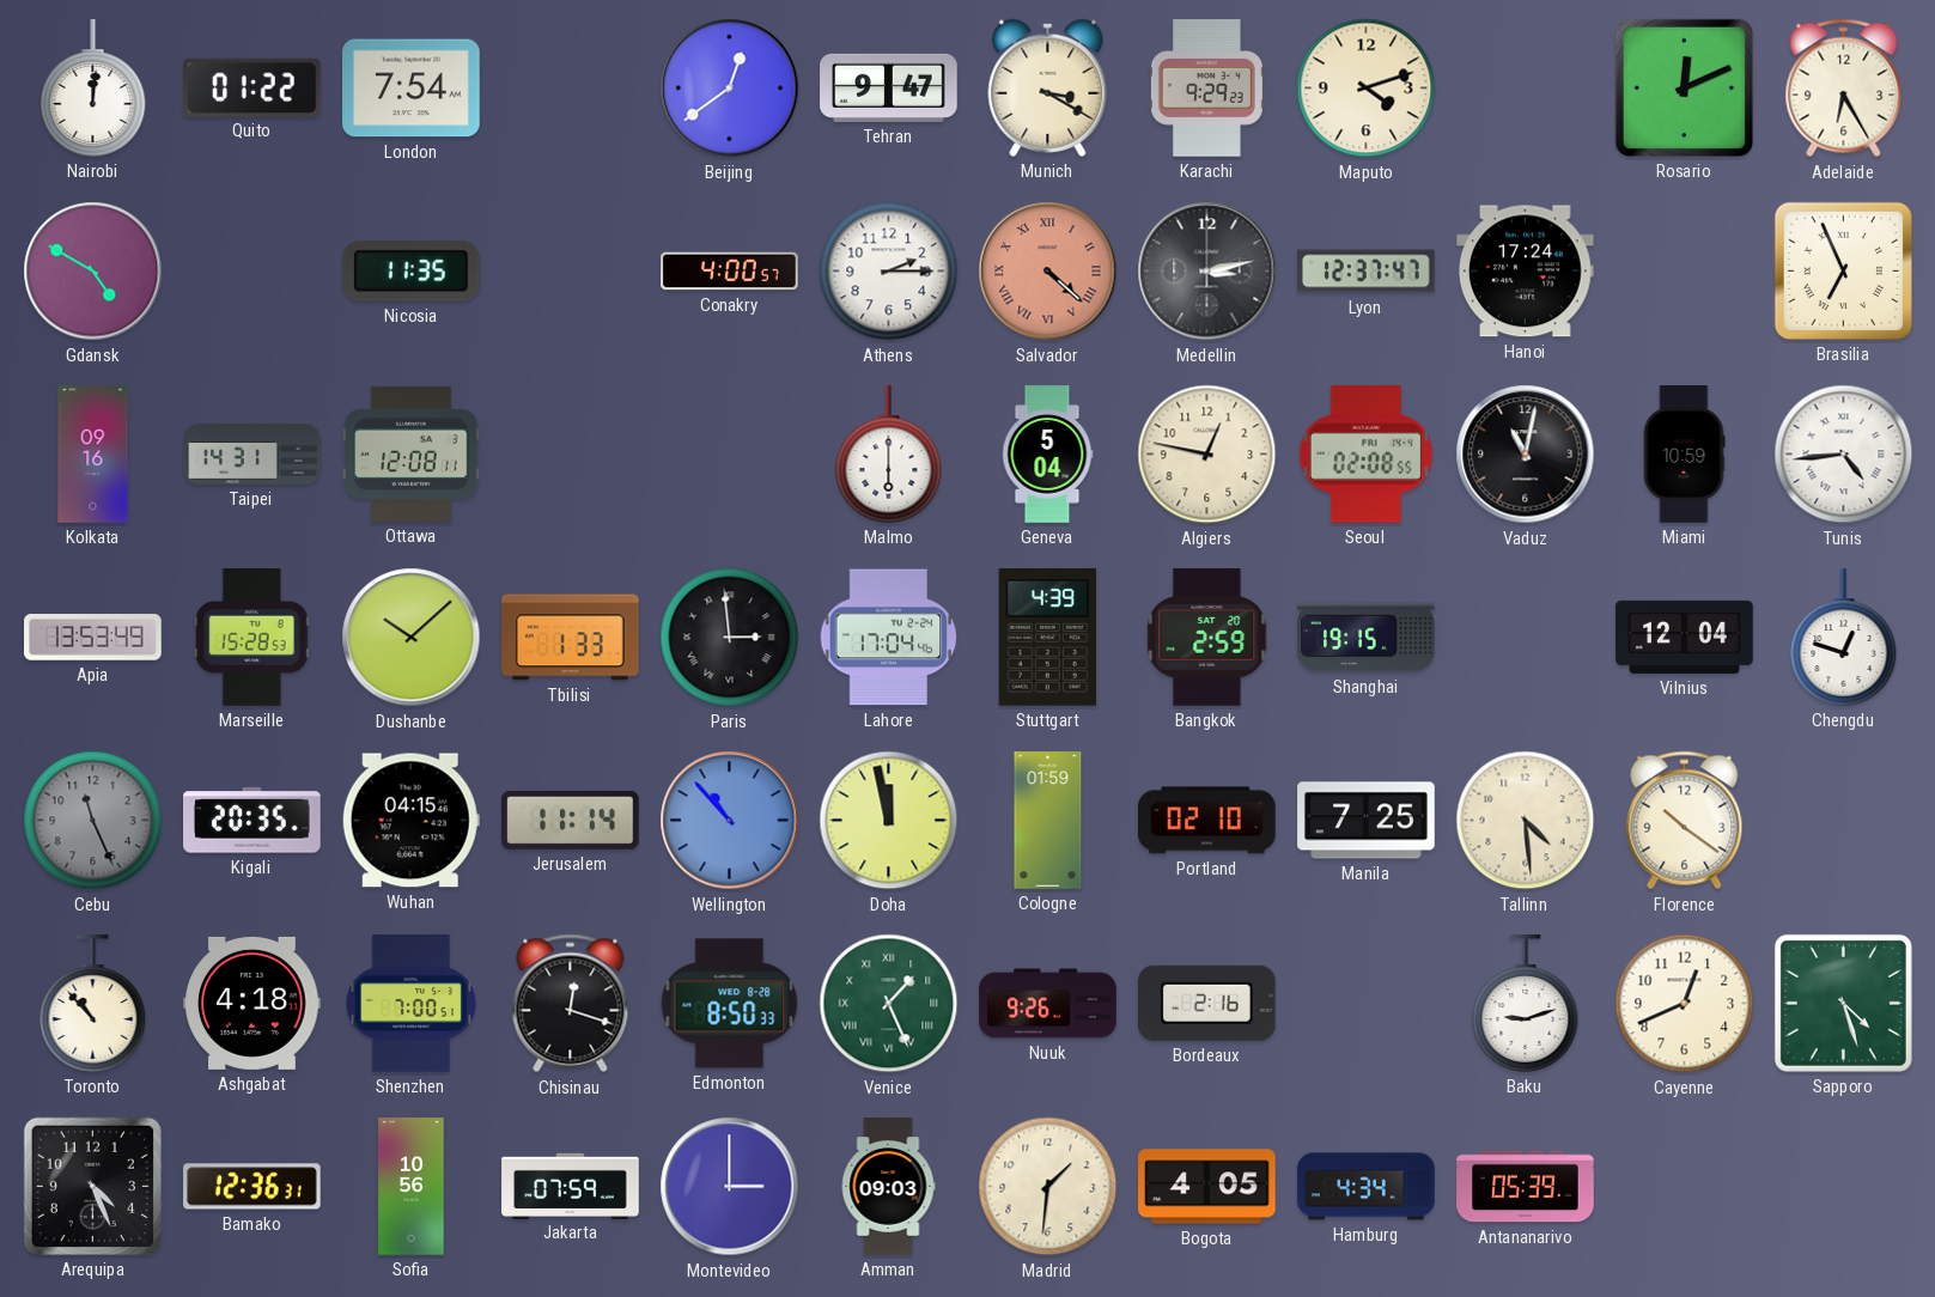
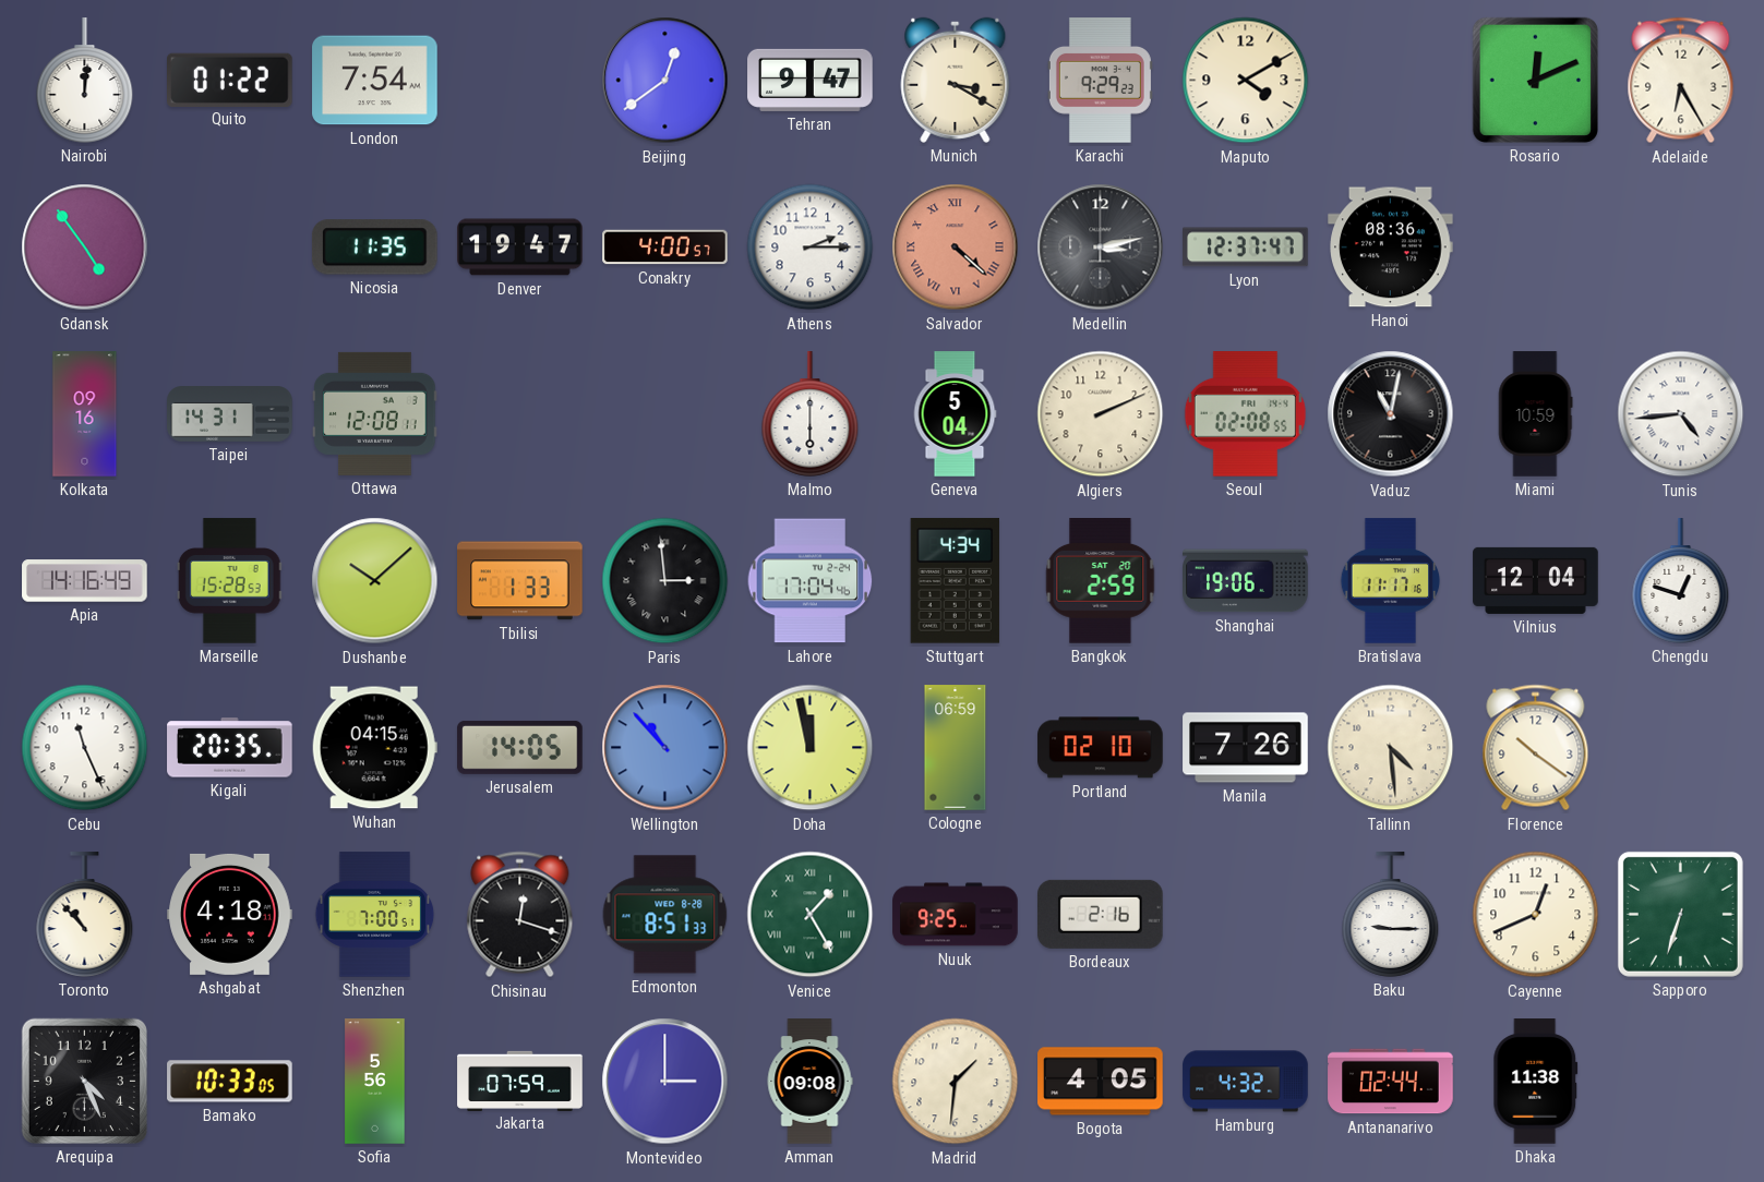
Maputo: 4:12 -> 4:10 (1246, 81)
Gdansk: 4:50 -> 4:54 (85, 248)
Denver: none -> 19:47 (520, 248)
Hanoi: 17:24 -> 08:36 (1391, 248)
Brasilia: 6:56 -> none (1843, 270)
Algiers: 12:47 -> 2:11 (1101, 414)
Apia: 13:53 -> 14:16 (85, 581)
Stuttgart: 4:39 -> 4:34 (955, 581)
Shanghai: 19:15 -> 19:06 (1246, 581)
Bratislava: none -> 11:17 (1391, 581)
Cebu dial: grey -> white (85, 748)
Jerusalem: 11:14 -> 14:05 (520, 747)
Cologne: 01:59 -> 06:59 (956, 748)
Manila: 7:25 -> 7:26 (1246, 748)
Edmonton: 8:50 -> 8:51 (665, 915)
Venice: 1:26 -> 1:25 (811, 915)
Nuuk: 9:26 -> 9:25 (956, 915)
Baku: 9:12 -> 9:15 (1391, 915)
Sapporo: 4:27 -> 6:33 (1680, 914)
Bamako: 12:36 -> 10:33 (230, 1082)
Sofia: 10:56 -> 5:56 (375, 1082)
Amman: 09:03 -> 09:08 (809, 1082)
Hamburg: 4:34 -> 4:32 (1246, 1082)
Antananarivo: 05:39 -> 02:44 (1391, 1082)
Dhaka: none -> 11:38 (1536, 1082)
